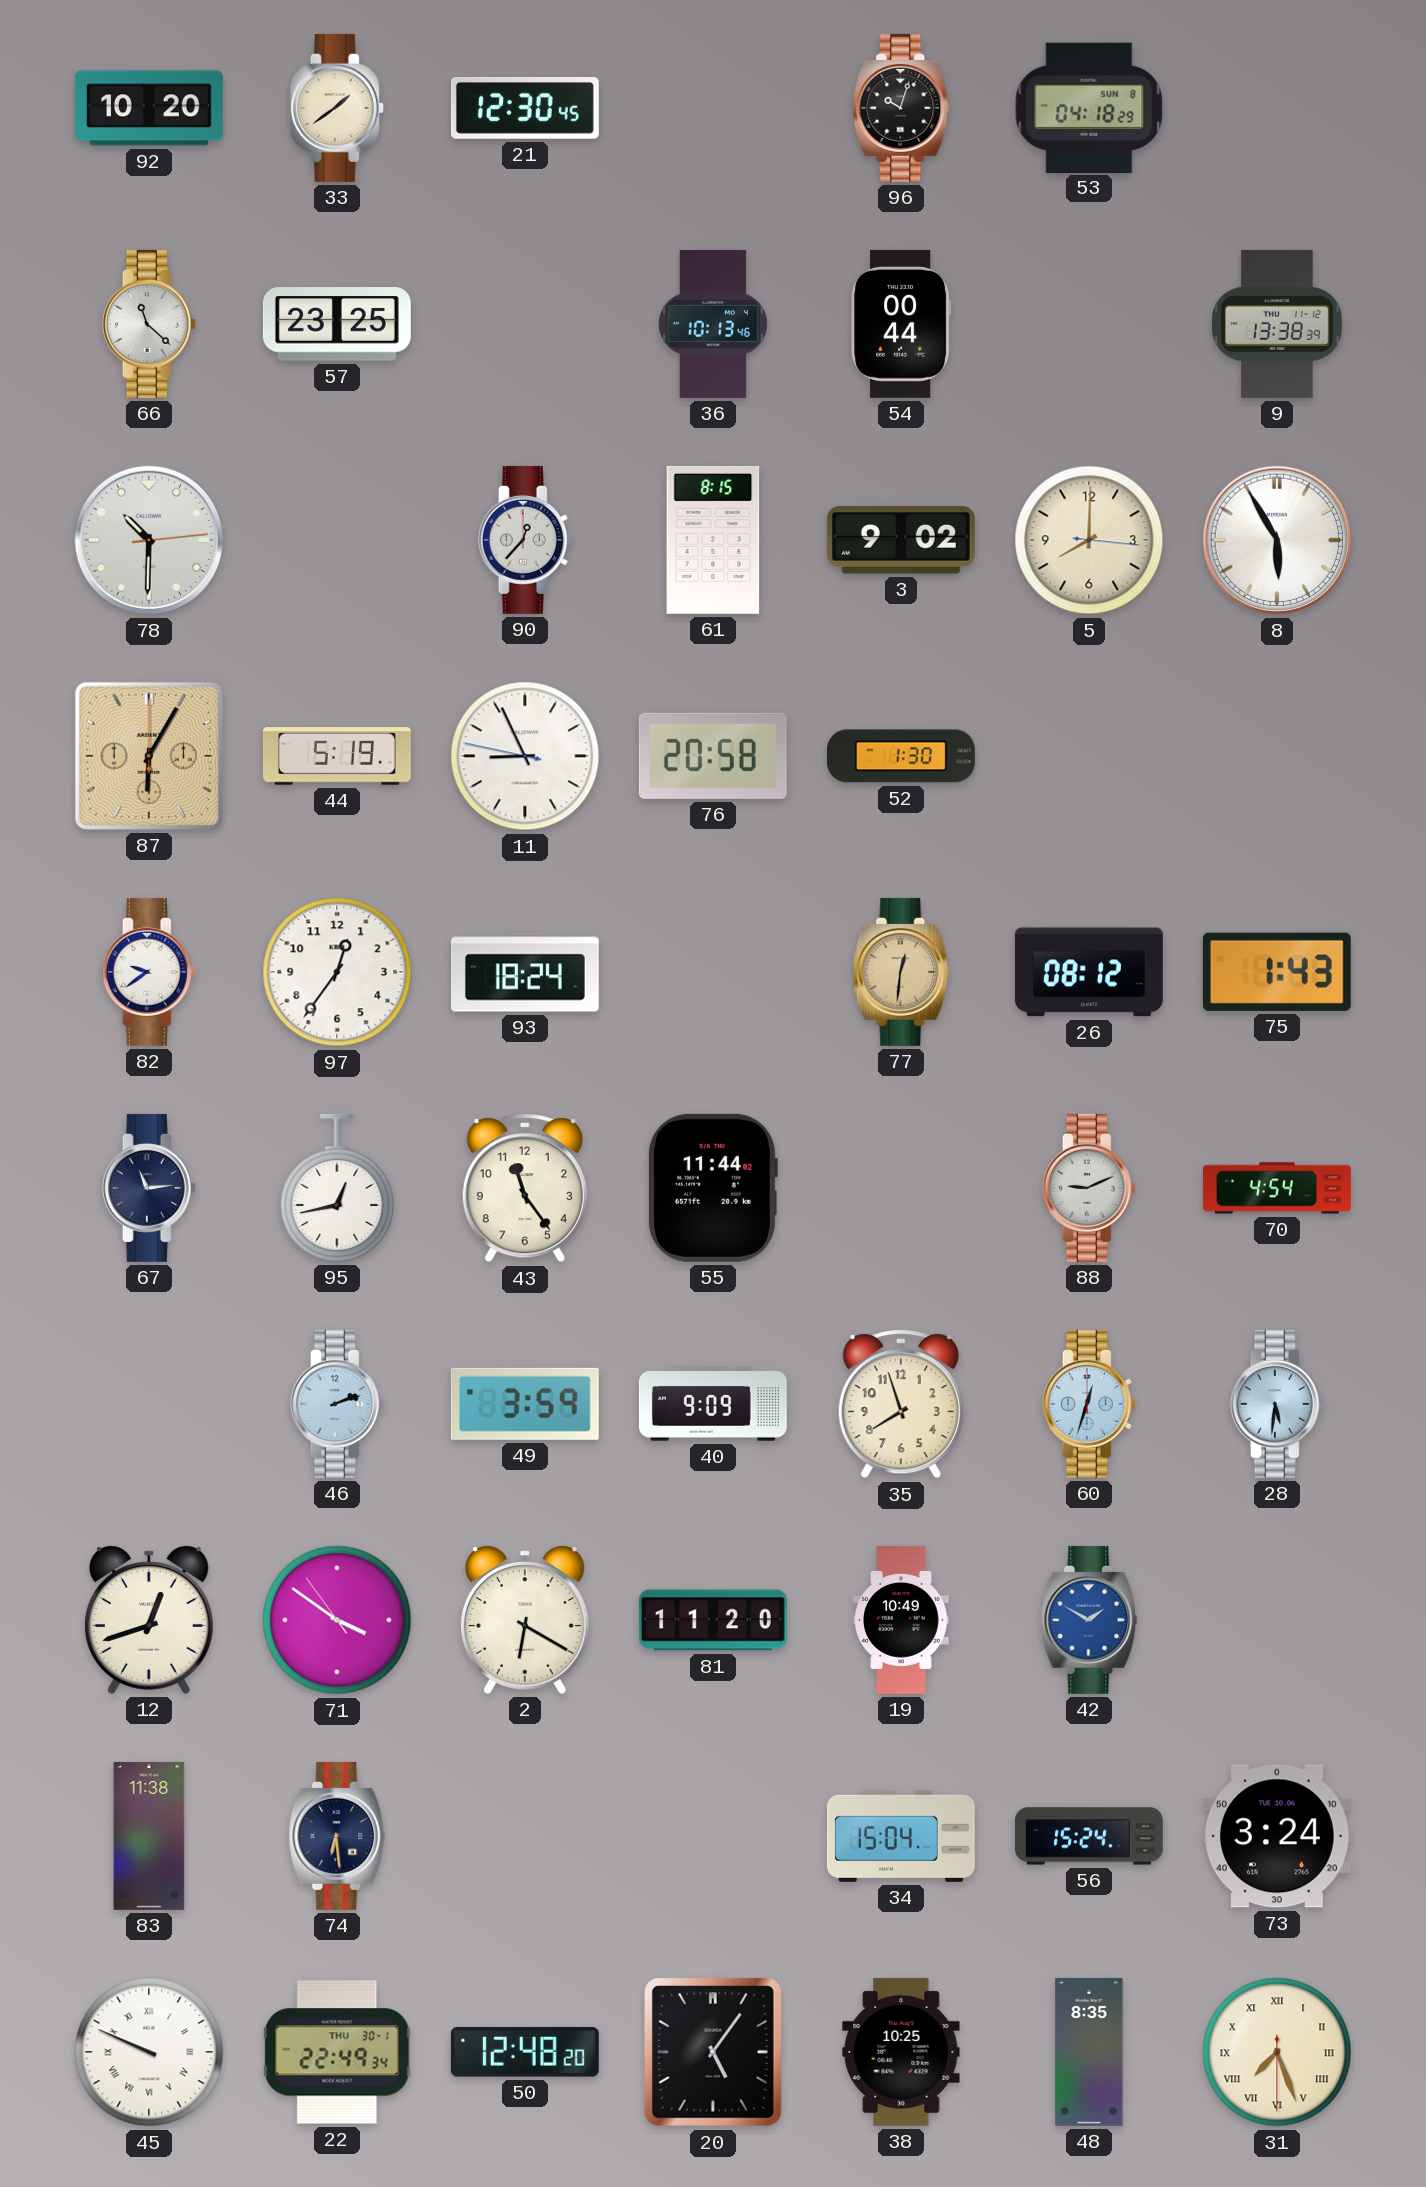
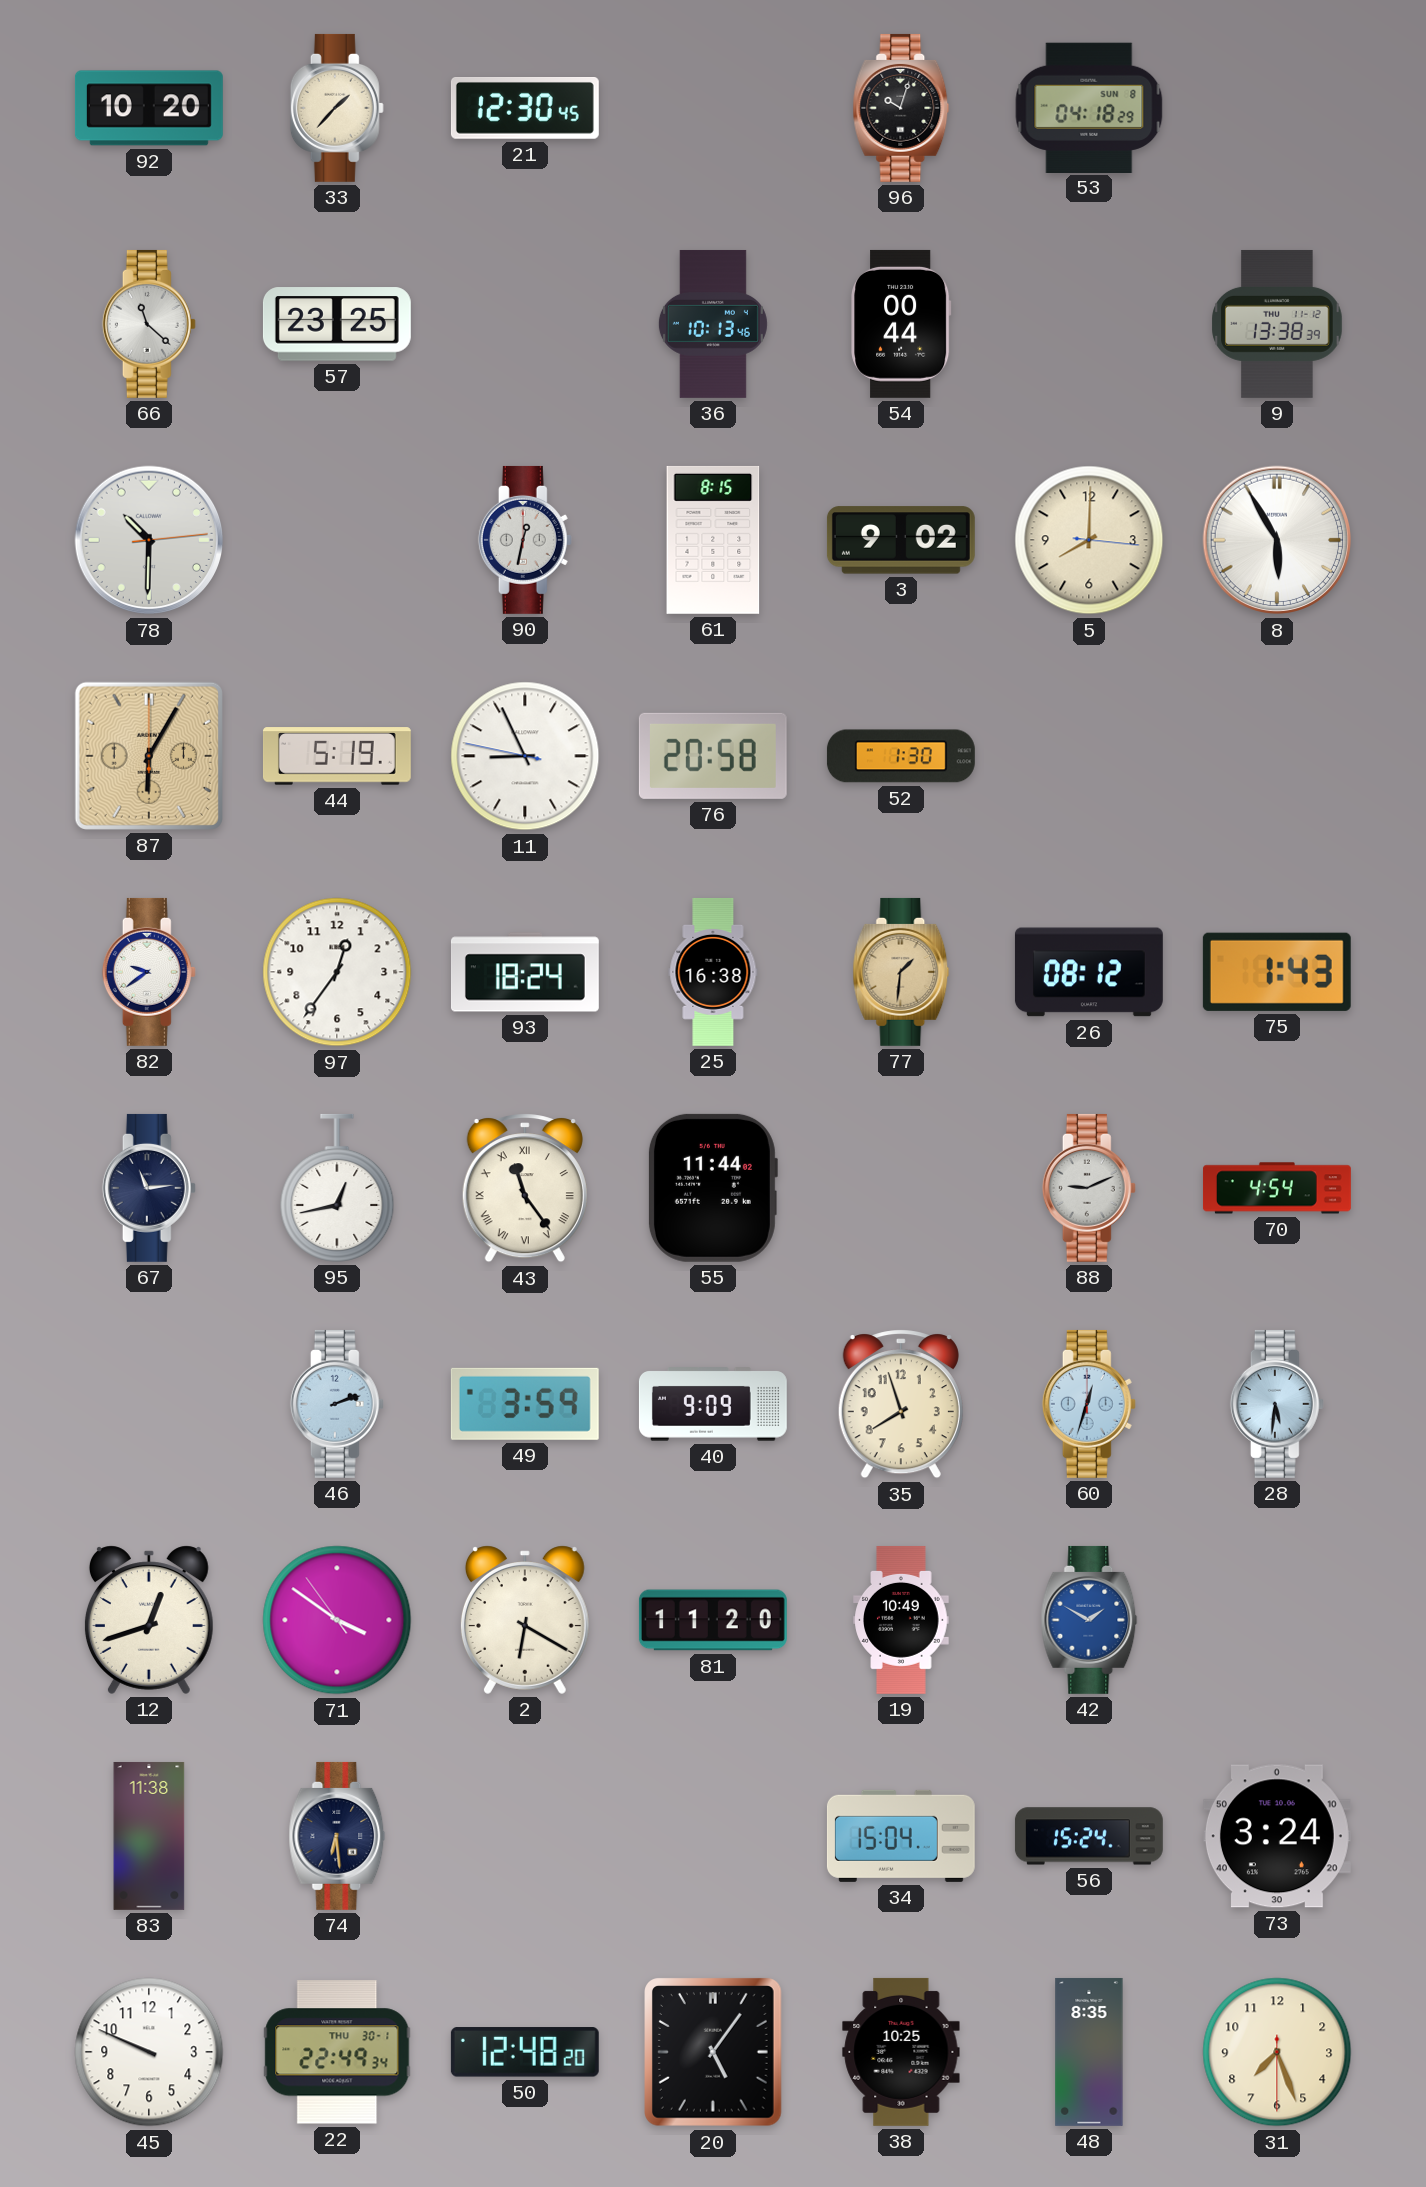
33: 1:39 -> 1:37 (337, 108)
90: 12:37 -> 12:32 (525, 540)
25: none -> 16:38 (713, 972)
77: 12:31 -> 1:31 (901, 972)
43 numerals: Arabic -> Roman (525, 1188)
45 numerals: Roman -> Arabic (149, 2052)
31 numerals: Roman -> Arabic (1277, 2052)
